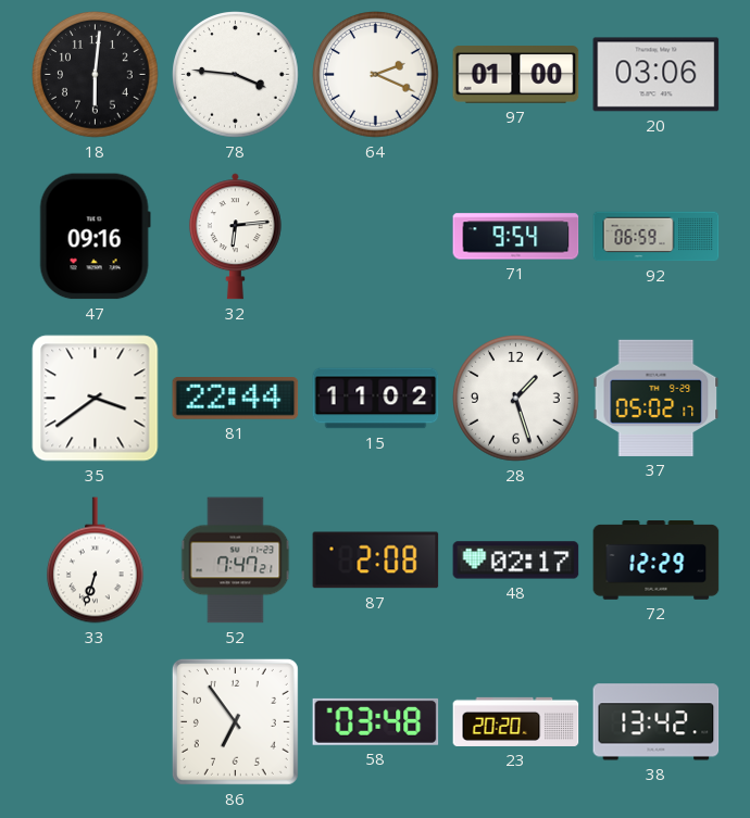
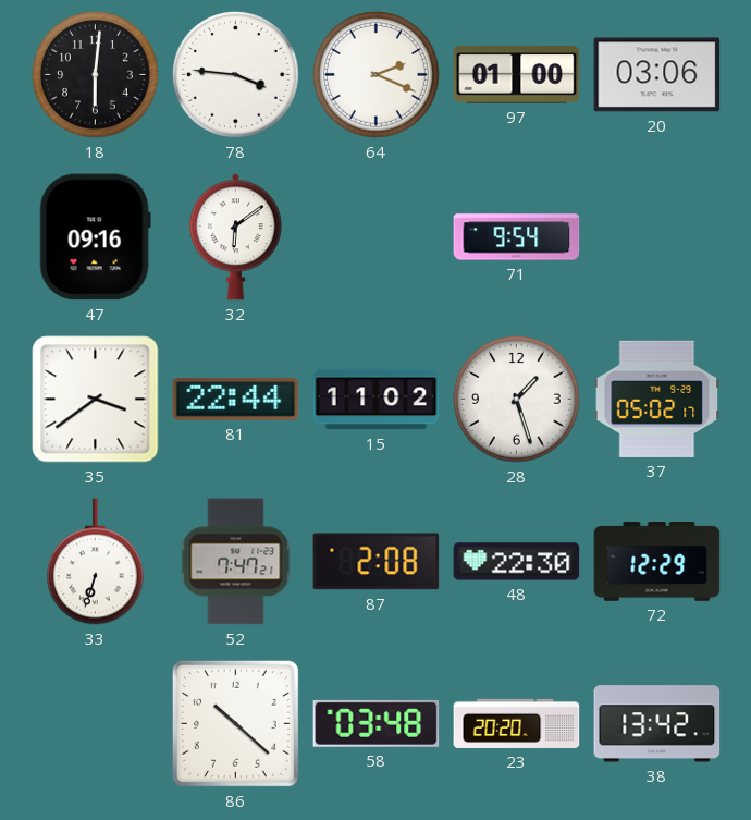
32: 6:14 -> 6:09 (235, 237)
92: 06:59 -> none (657, 237)
48: 02:17 -> 22:30 (517, 562)
86: 6:54 -> 10:22 (235, 723)
